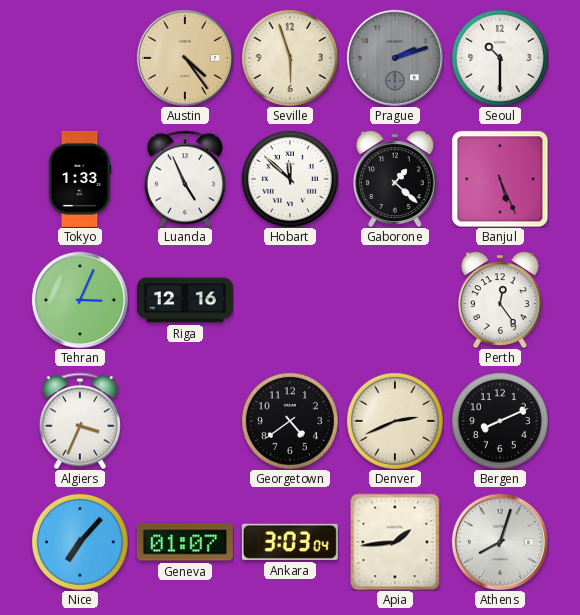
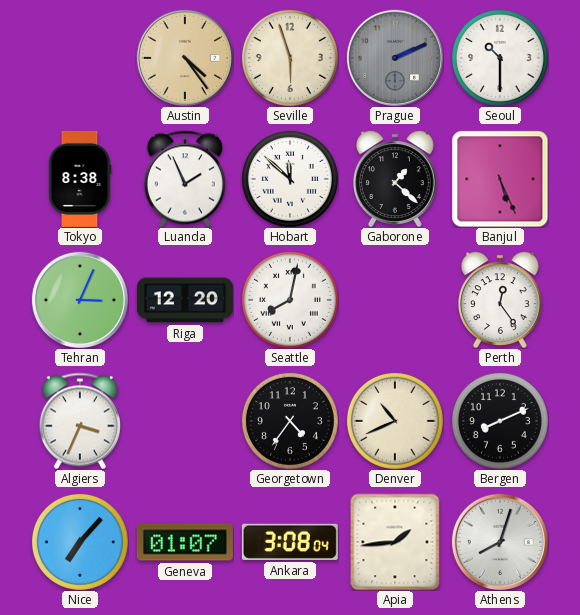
Prague: 2:12 -> 2:11 (395, 58)
Tokyo: 1:33 -> 8:38 (80, 179)
Luanda: 4:56 -> 1:56 (185, 179)
Riga: 12:16 -> 12:20 (185, 300)
Seattle: none -> 8:02 (290, 300)
Georgetown: 4:39 -> 4:36 (290, 421)
Denver: 2:41 -> 10:41 (395, 421)
Ankara: 3:03 -> 3:08 (290, 542)
